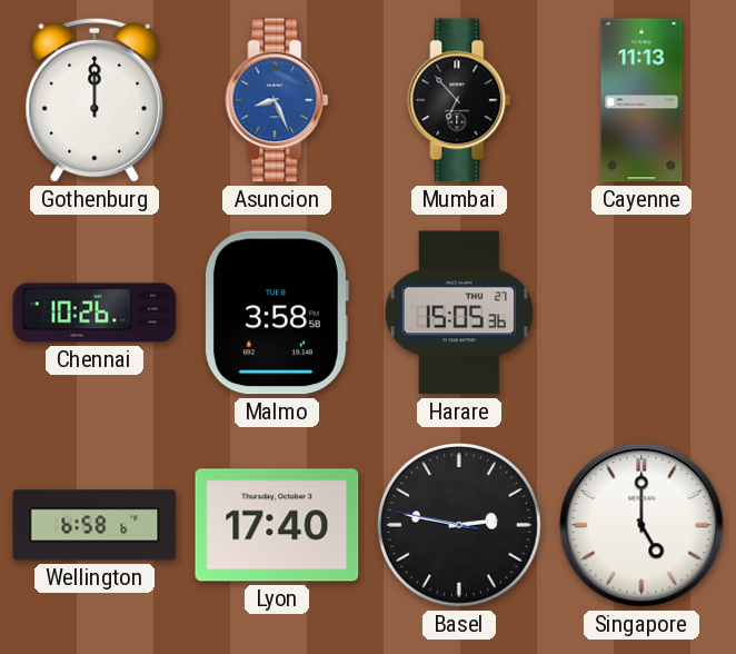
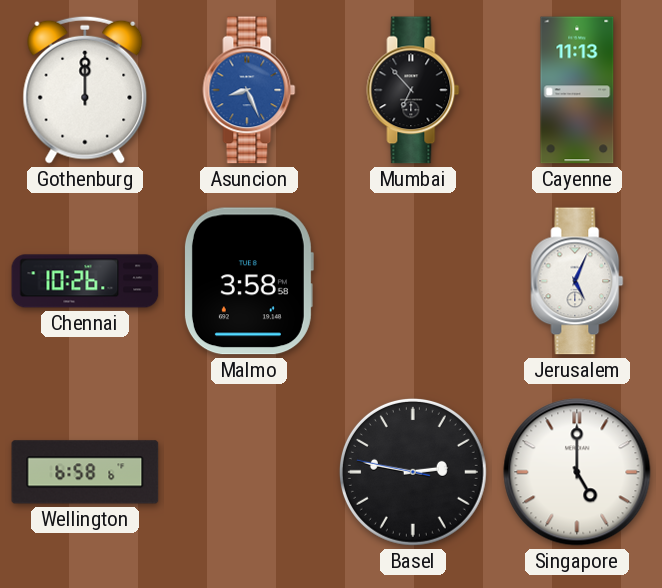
Harare: 15:05 -> none (459, 313)
Jerusalem: none -> 5:04 (577, 281)
Lyon: 17:40 -> none (277, 525)
